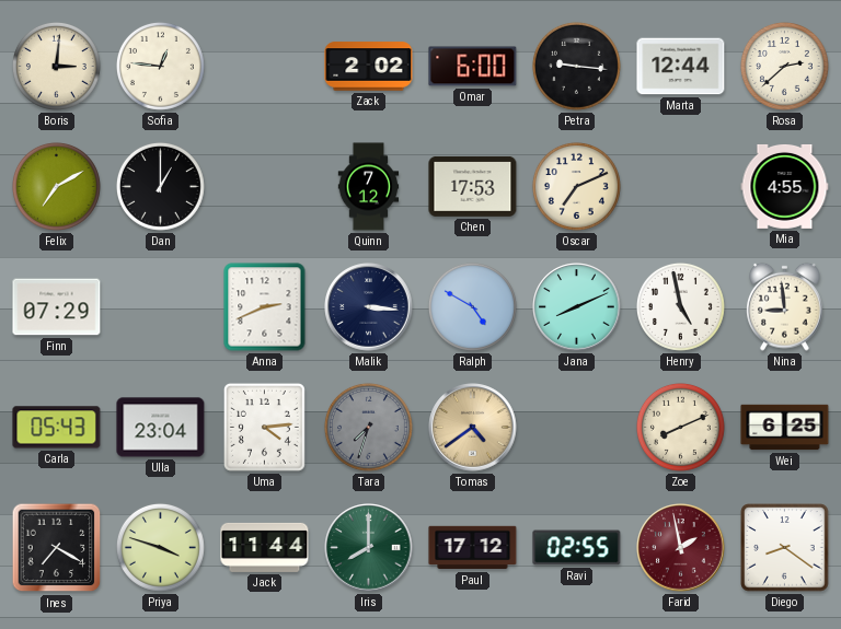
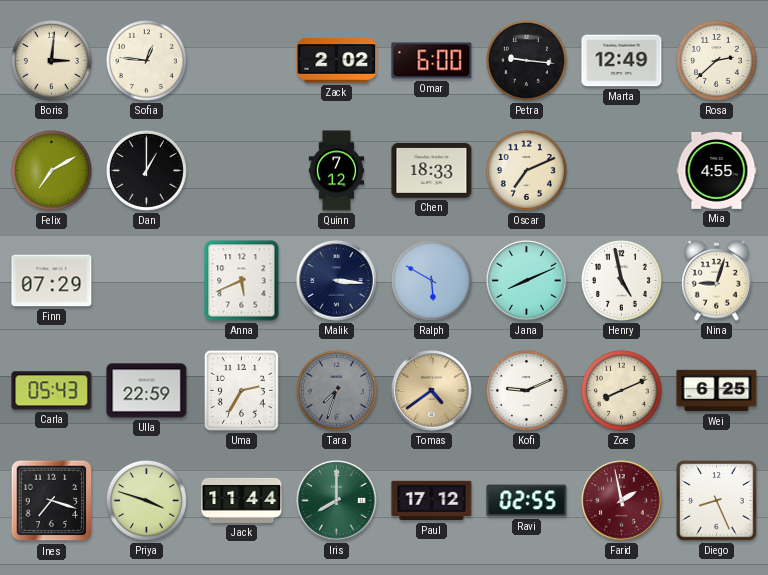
Marta: 12:44 -> 12:49 (622, 61)
Chen: 17:53 -> 18:33 (432, 171)
Anna: 2:41 -> 5:41 (242, 281)
Ralph: 4:50 -> 5:50 (431, 280)
Nina: 8:59 -> 9:03 (717, 280)
Ulla: 23:04 -> 22:59 (147, 391)
Uma: 4:14 -> 2:35 (241, 390)
Kofi: none -> 9:11 (526, 390)
Ines: 7:20 -> 7:18 (52, 501)
Diego: 8:21 -> 8:26 (717, 501)
